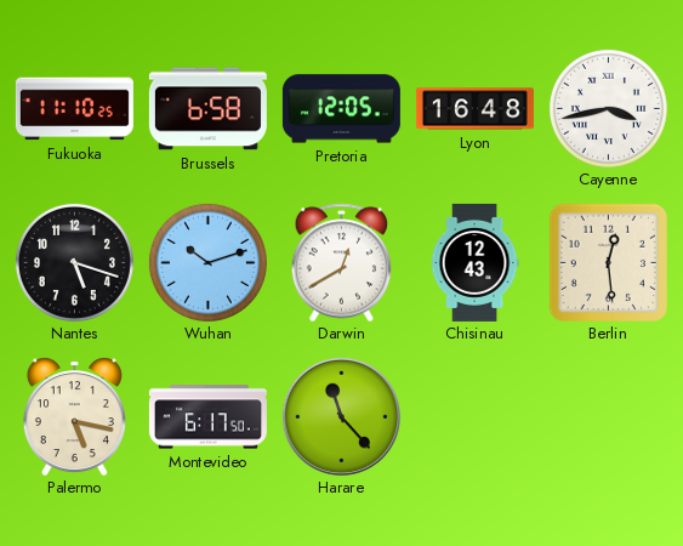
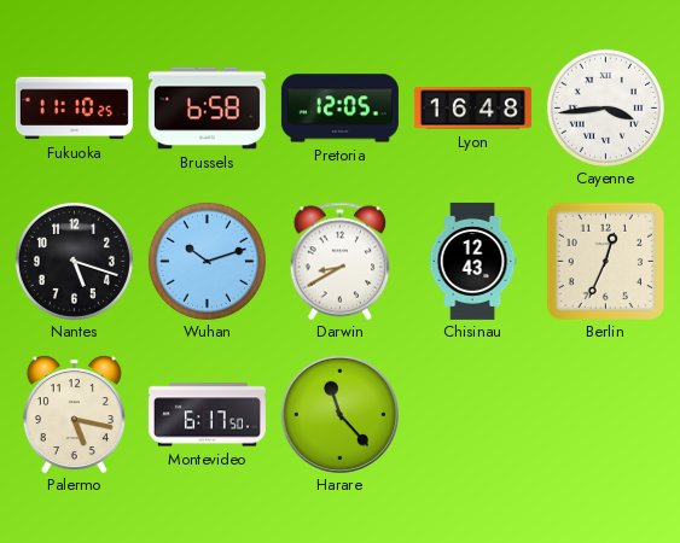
Cayenne: 3:43 -> 3:44 (605, 107)
Darwin: 12:40 -> 8:40 (341, 261)
Berlin: 12:29 -> 12:34 (605, 261)
